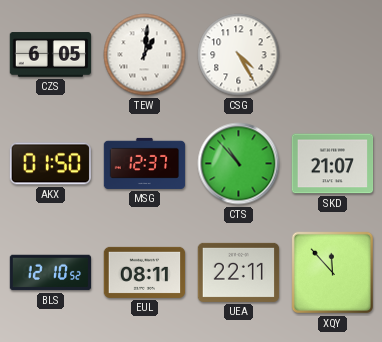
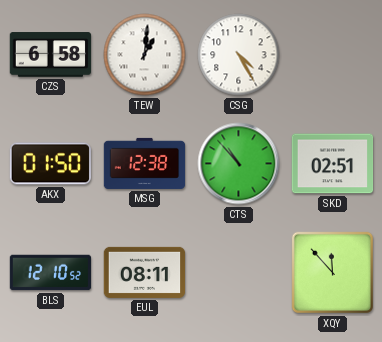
CZS: 6:05 -> 6:58 (51, 55)
MSG: 12:37 -> 12:38 (145, 163)
SKD: 21:07 -> 02:51 (333, 164)
UEA: 22:11 -> none (239, 272)
